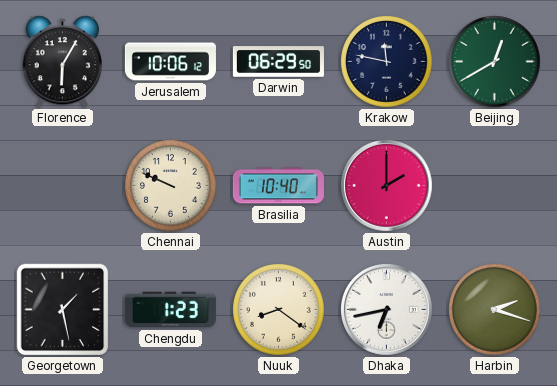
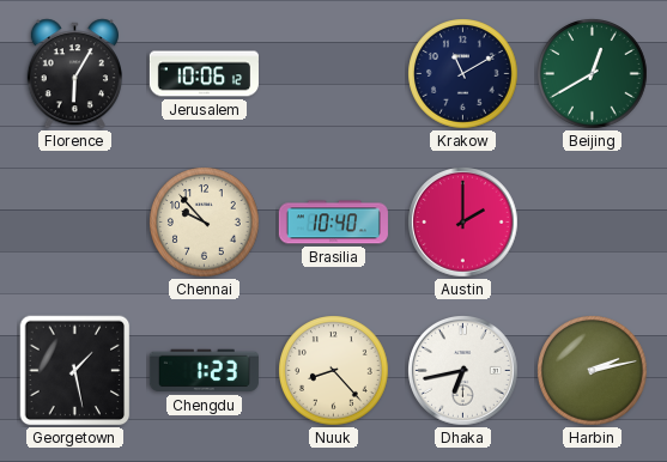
Darwin: 06:29 -> none (278, 62)
Krakow: 11:47 -> 11:10 (463, 74)
Chennai: 9:49 -> 9:53 (205, 223)
Nuuk: 8:21 -> 8:23 (334, 371)
Harbin: 2:18 -> 2:13 (593, 371)
